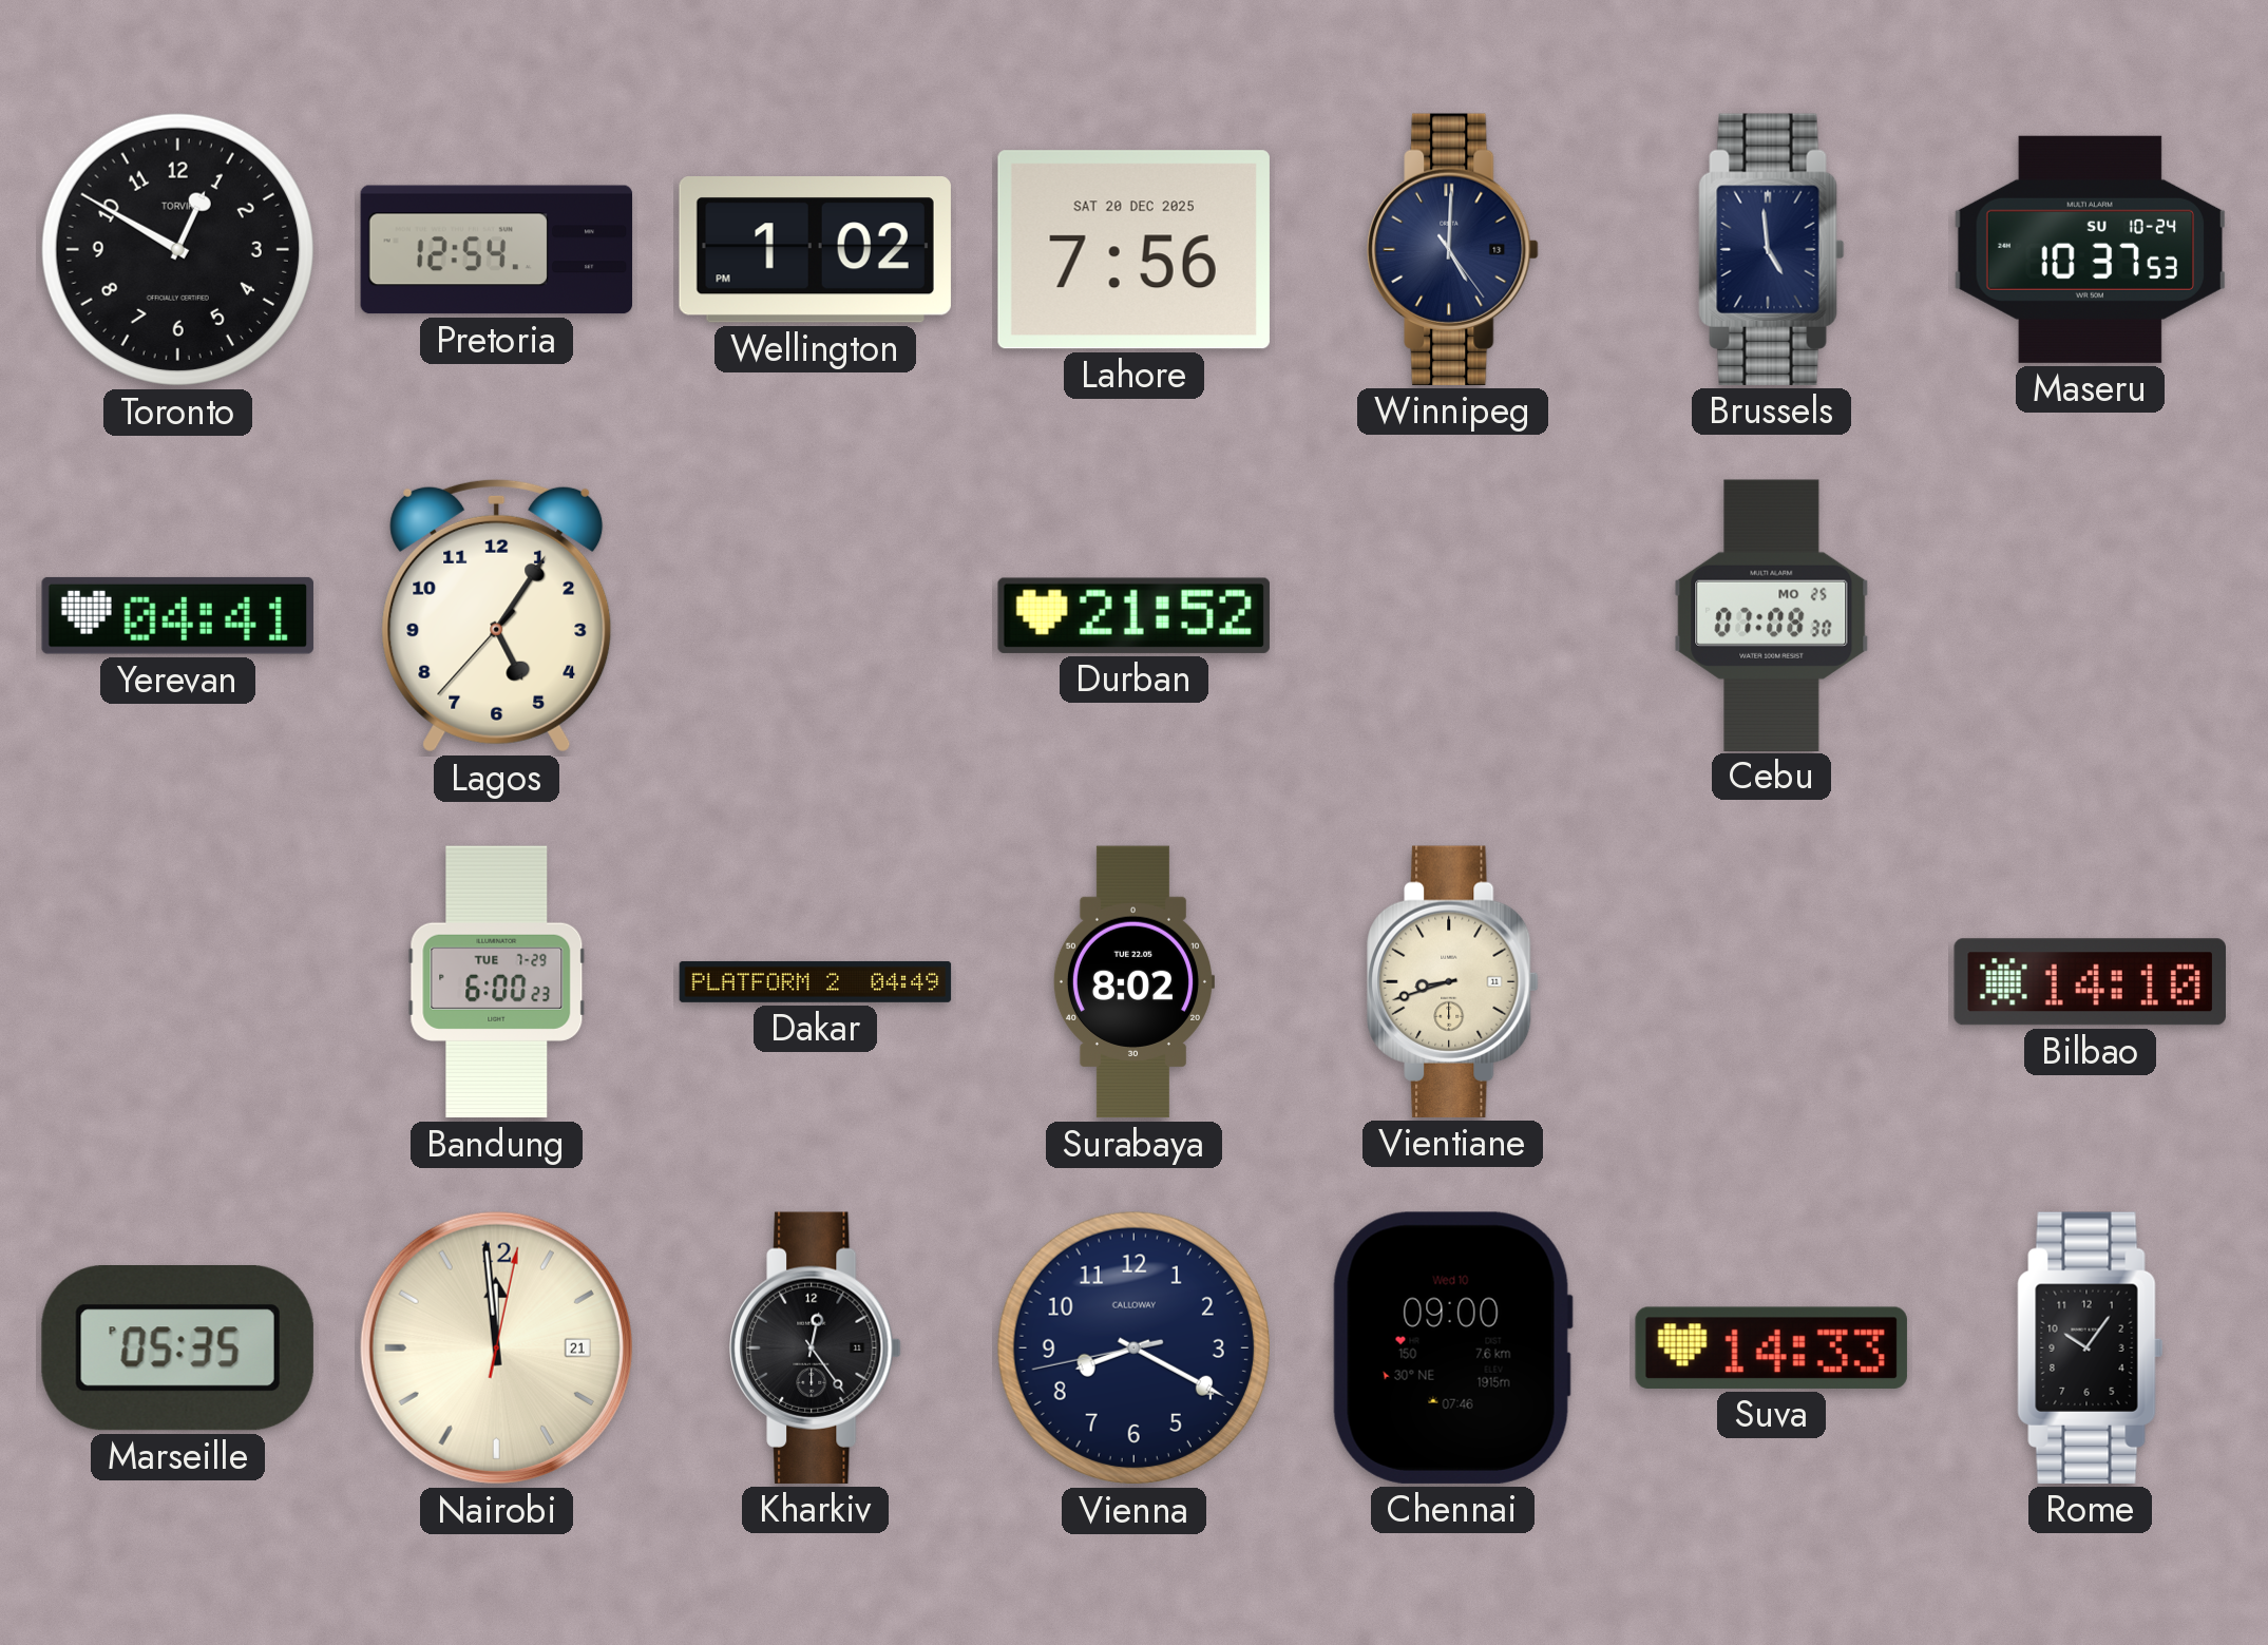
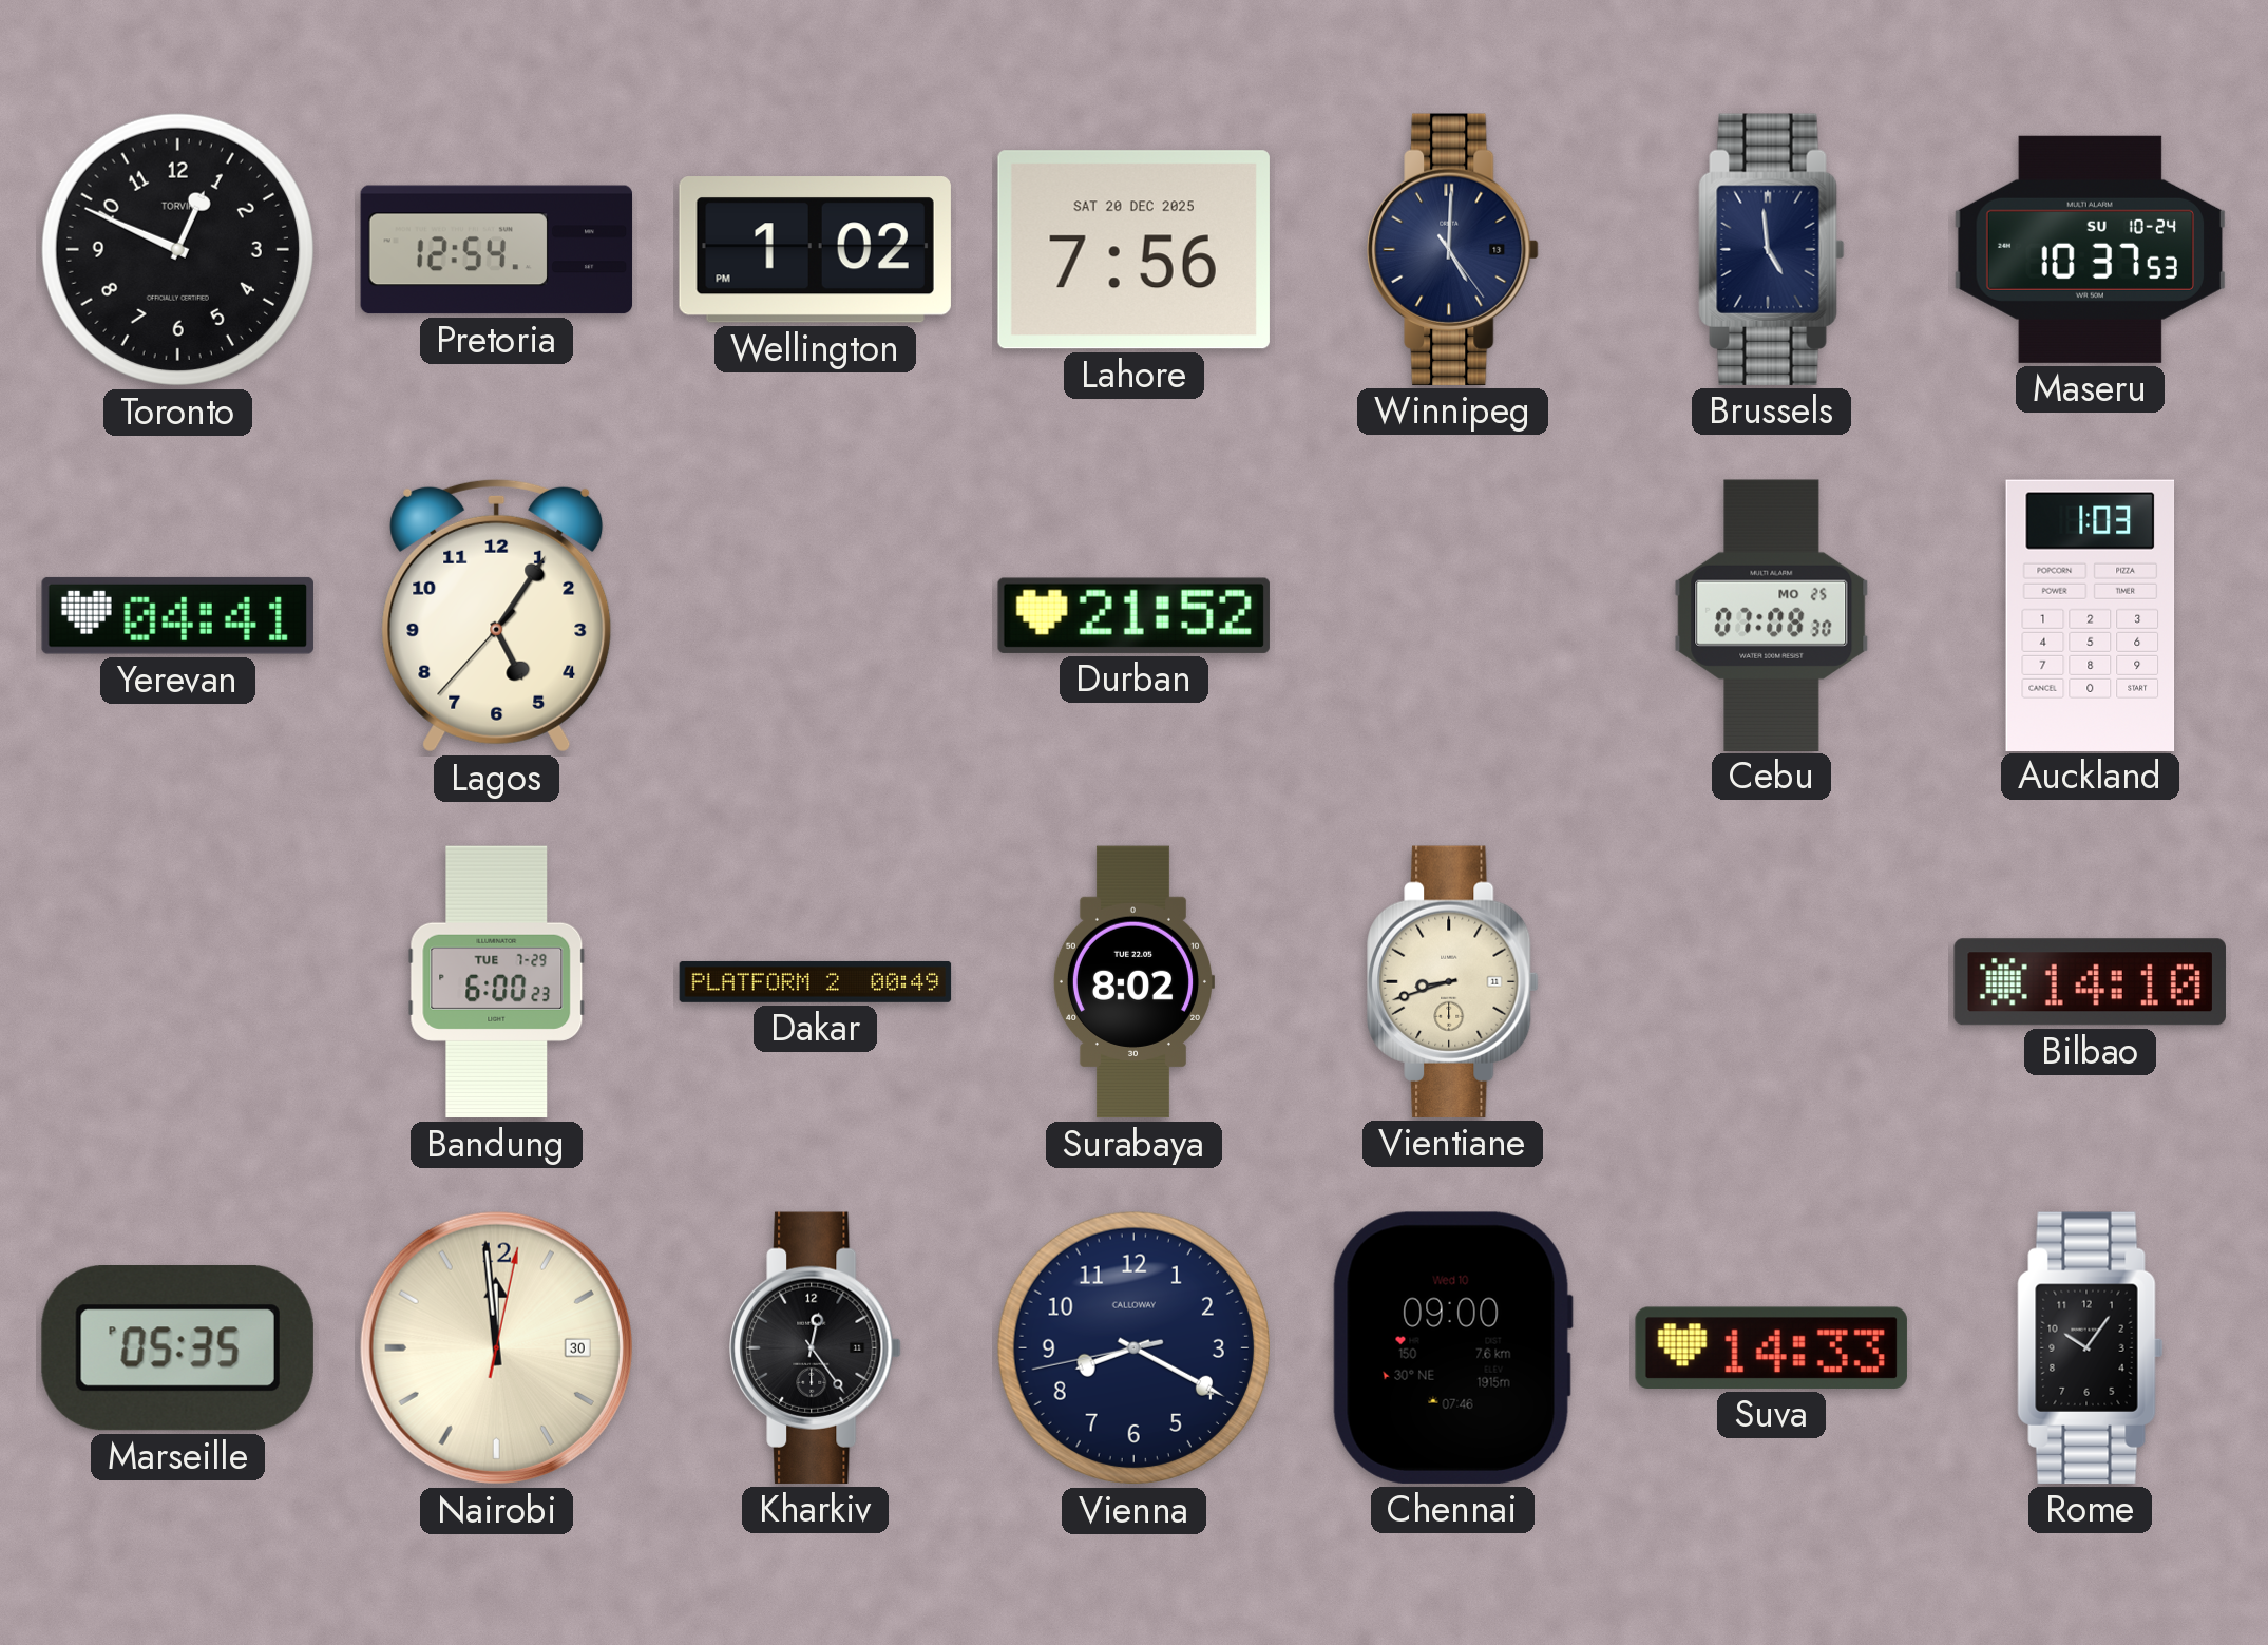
Toronto: 12:50 -> 12:49 (177, 249)
Auckland: none -> 1:03 (2091, 615)
Dakar: 04:49 -> 00:49 (816, 981)
Nairobi date: 21 -> 30 (496, 1347)
